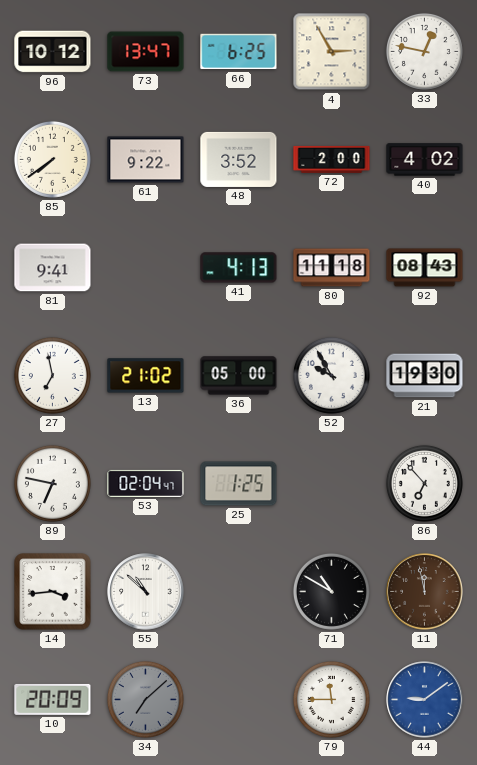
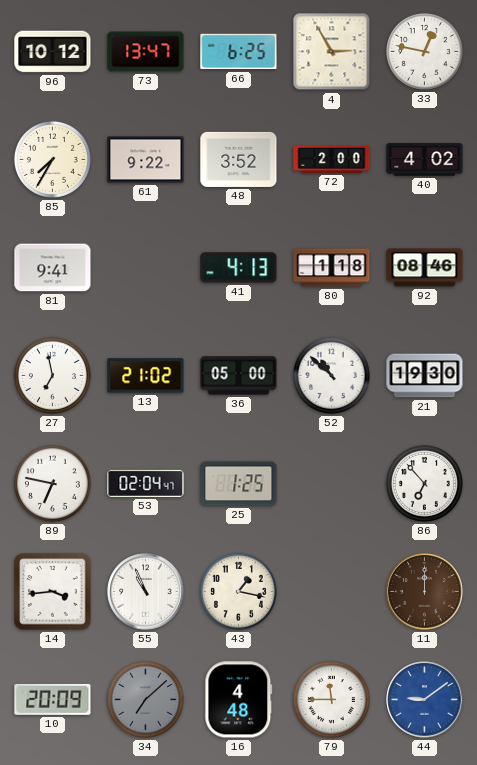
85: 7:39 -> 7:35 (52, 159)
80: 11:18 -> 1:18 (332, 268)
92: 08:43 -> 08:46 (425, 268)
52: 9:55 -> 10:52 (331, 375)
55: 10:52 -> 10:56 (146, 592)
43: none -> 1:17 (238, 591)
71: 10:50 -> none (331, 591)
11: 11:58 -> 12:00 (425, 592)
16: none -> 4:48 (239, 700)
